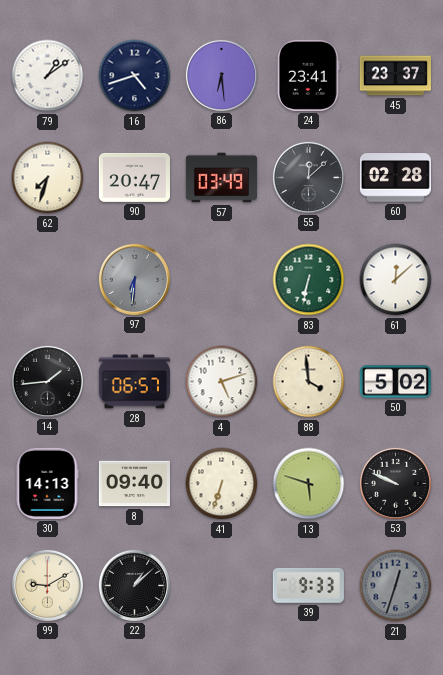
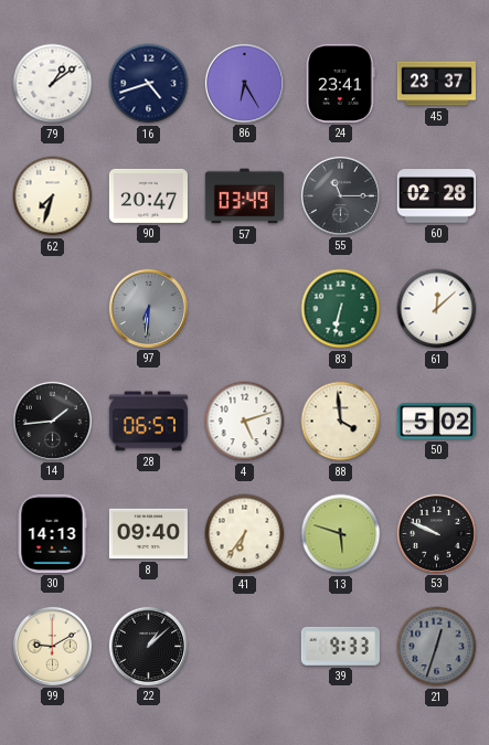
86: 6:29 -> 6:25 (244, 83)
55: 12:08 -> 11:15 (340, 195)
41: 6:33 -> 6:36 (245, 534)
